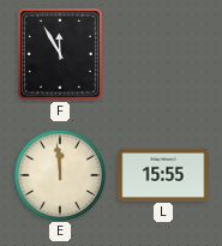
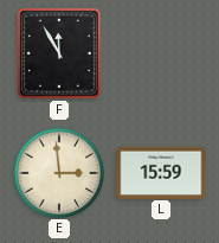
E: 11:59 -> 2:59 (58, 172)
L: 15:55 -> 15:59 (161, 172)
